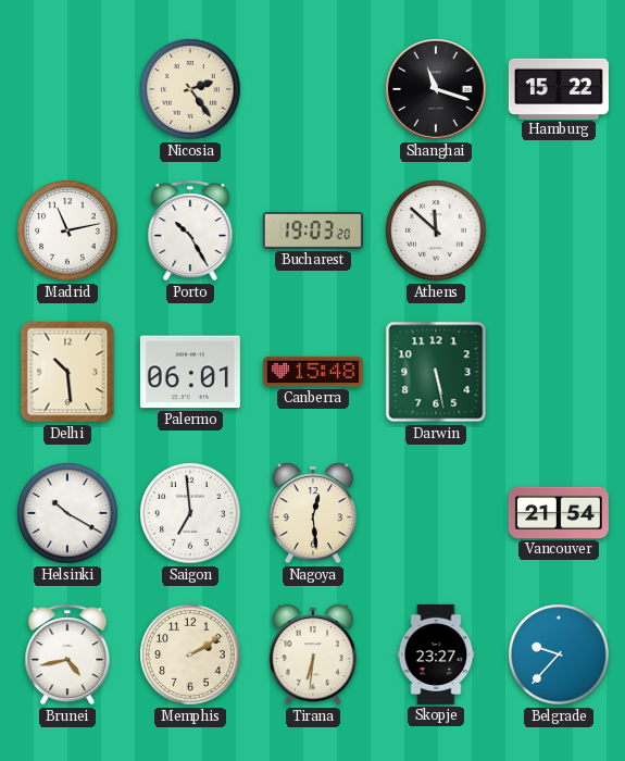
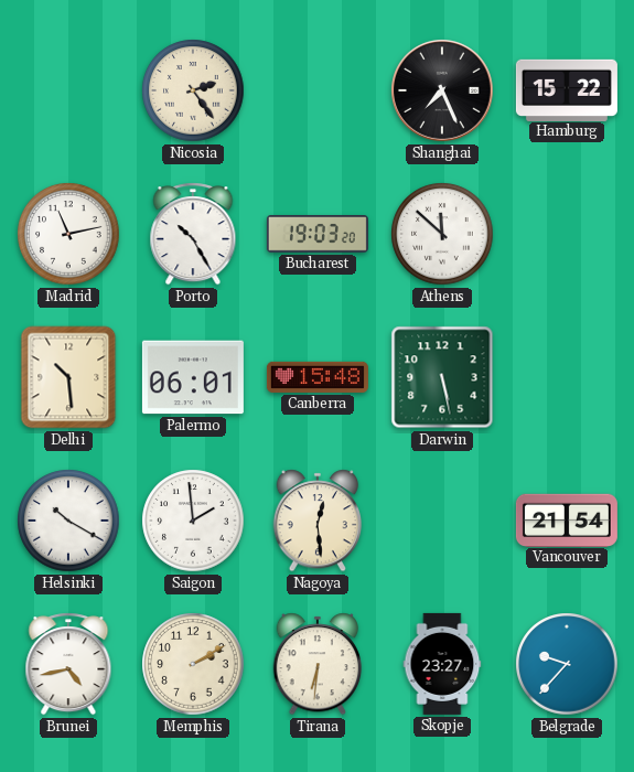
Shanghai: 11:18 -> 7:26 (443, 92)
Saigon: 6:59 -> 1:59 (193, 521)
